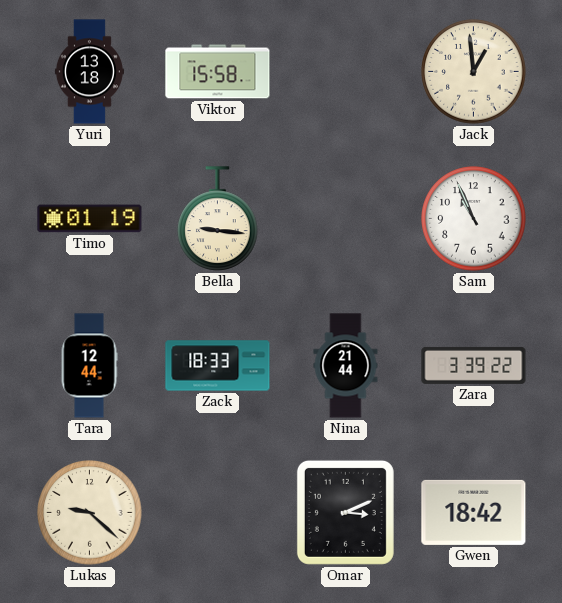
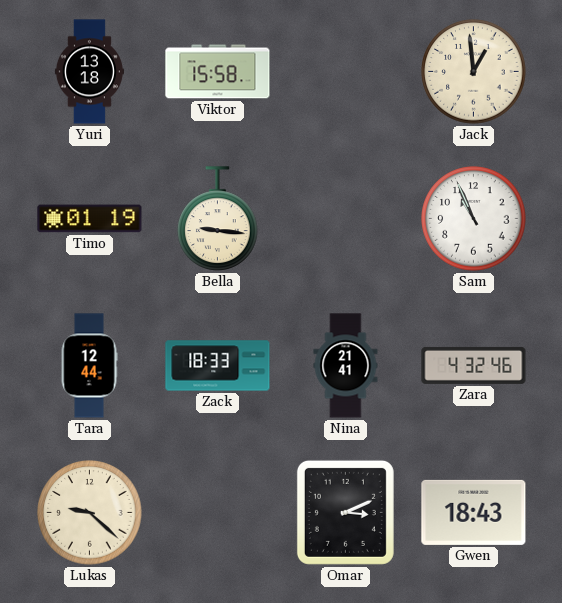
Nina: 21:44 -> 21:41 (346, 366)
Zara: 3:39 -> 4:32 (474, 365)
Gwen: 18:42 -> 18:43 (474, 512)
